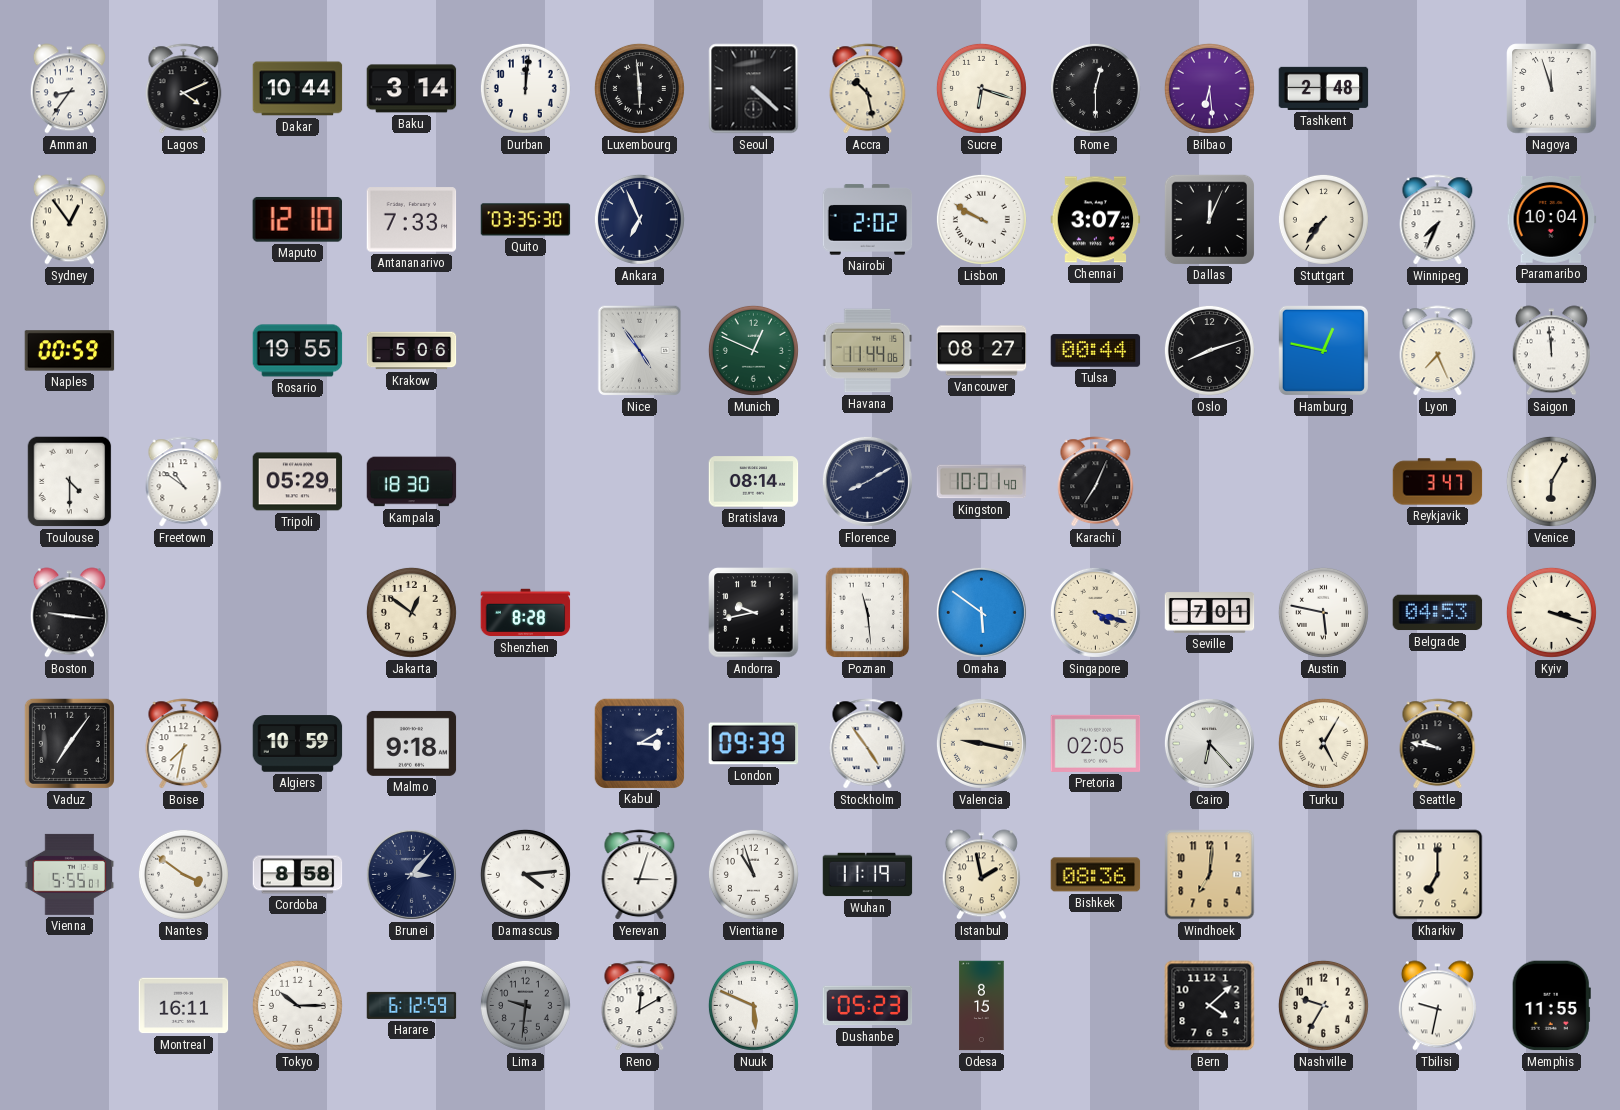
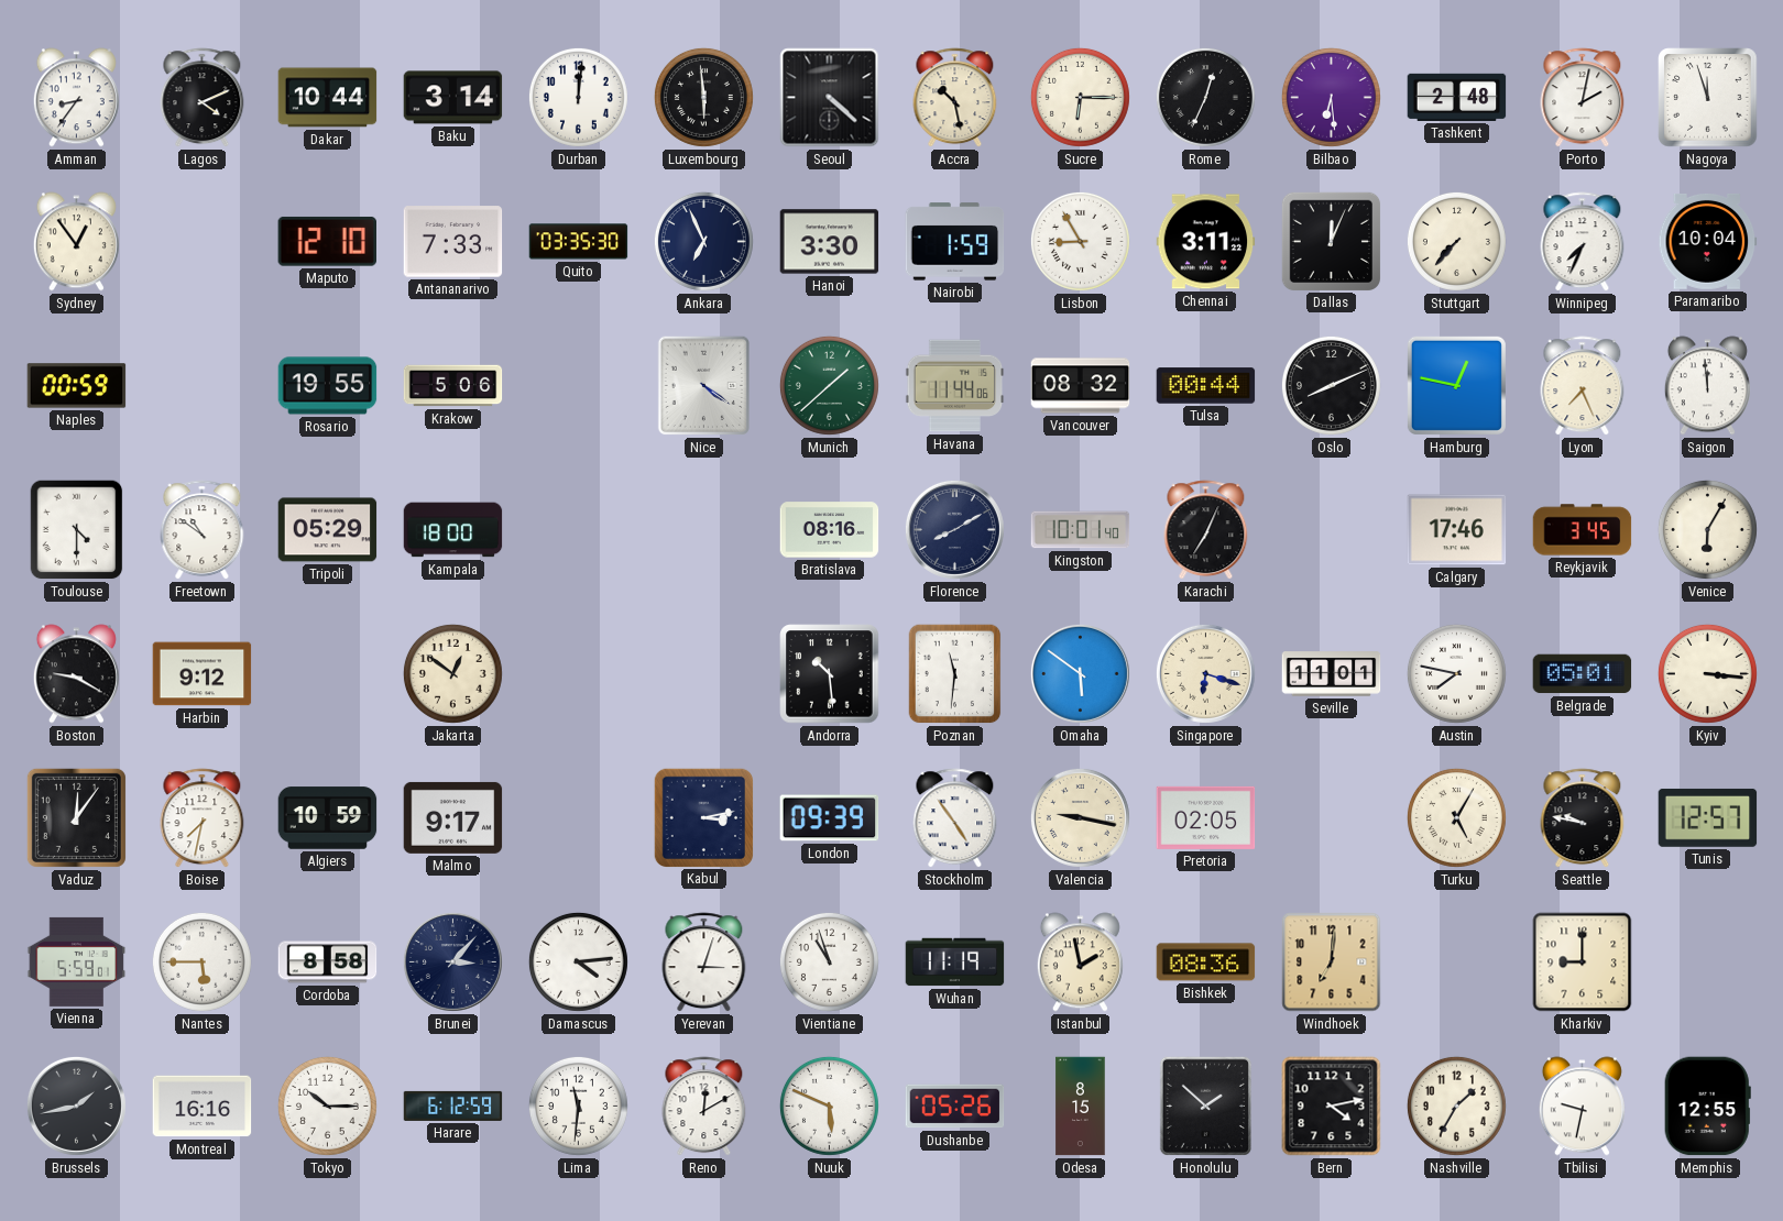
Sucre: 6:18 -> 6:15 (1080, 97)
Rome: 12:30 -> 12:34 (1205, 97)
Porto: none -> 2:02 (1583, 98)
Hanoi: none -> 3:30 (830, 242)
Nairobi: 2:02 -> 1:59 (955, 242)
Lisbon: 9:50 -> 8:55 (1080, 241)
Chennai: 3:07 -> 3:11 (1206, 242)
Stuttgart: 7:36 -> 7:37 (1456, 241)
Nice: 4:54 -> 4:21 (703, 385)
Munich: 12:49 -> 1:38 (829, 385)
Vancouver: 08:27 -> 08:32 (1081, 386)
Oslo: 8:12 -> 8:11 (1331, 385)
Kampala: 18:30 -> 18:00 (453, 530)
Bratislava: 08:14 -> 08:16 (830, 530)
Calgary: none -> 17:46 (1457, 530)
Reykjavik: 3:47 -> 3:45 (1583, 530)
Boston: 9:16 -> 9:20 (76, 674)
Harbin: none -> 9:12 (203, 674)
Shenzhen: 8:28 -> none (526, 613)
Andorra: 9:43 -> 10:29 (830, 674)
Poznan: 11:29 -> 11:31 (955, 674)
Singapore: 4:18 -> 6:18 (1205, 673)
Seville: 7:01 -> 11:01 (1332, 674)
Austin: 5:47 -> 7:47 (1456, 673)
Belgrade: 04:53 -> 05:01 (1583, 674)
Kyiv: 3:18 -> 3:16 (1707, 673)
Vaduz: 7:06 -> 12:06 (76, 817)
Malmo: 9:18 -> 9:17 (453, 817)
Kabul: 3:10 -> 3:13 (703, 817)
Cairo: 6:23 -> none (1209, 743)
Tunis: none -> 12:57 (1708, 817)
Vienna: 5:55 -> 5:59 (77, 961)
Nantes: 3:51 -> 5:45 (201, 961)
Kharkiv: 7:00 -> 9:00 (1583, 963)
Brussels: none -> 1:43 (76, 1105)
Montreal: 16:11 -> 16:16 (203, 1107)
Lima: 9:31 -> 11:31 (578, 1105)
Lima dial: grey -> white (578, 1105)
Dushanbe: 05:23 -> 05:26 (955, 1107)
Honolulu: none -> 1:52 (1205, 1105)
Bern: 4:08 -> 4:13 (1332, 1107)
Nashville: 9:35 -> 1:35 (1456, 1105)
Memphis: 11:55 -> 12:55 (1707, 1107)
